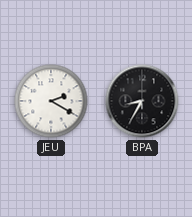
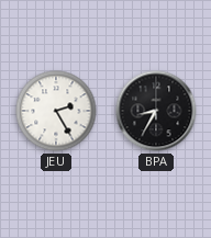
JEU: 2:20 -> 2:25 (56, 111)
